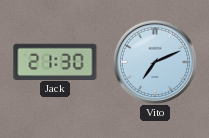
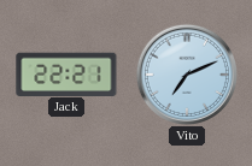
Jack: 21:30 -> 22:21 (66, 73)
